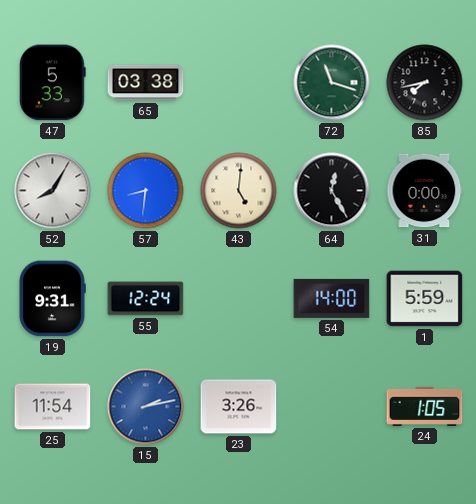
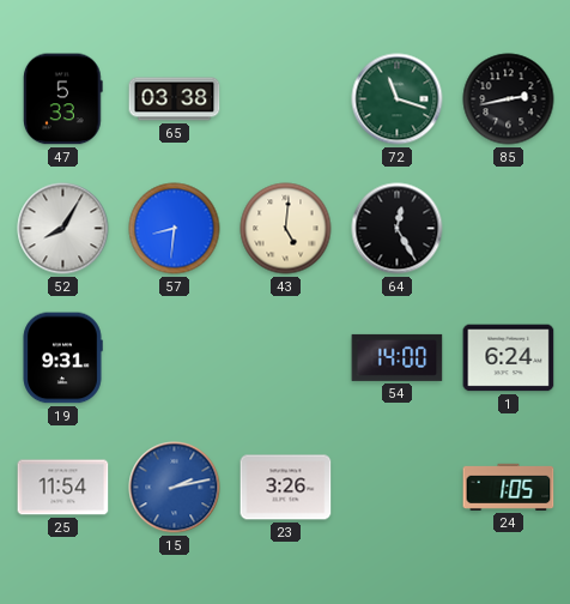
85: 7:43 -> 2:43 (509, 99)
31: 0:00 -> none (425, 191)
55: 12:24 -> none (146, 299)
1: 5:59 -> 6:24 (509, 358)
